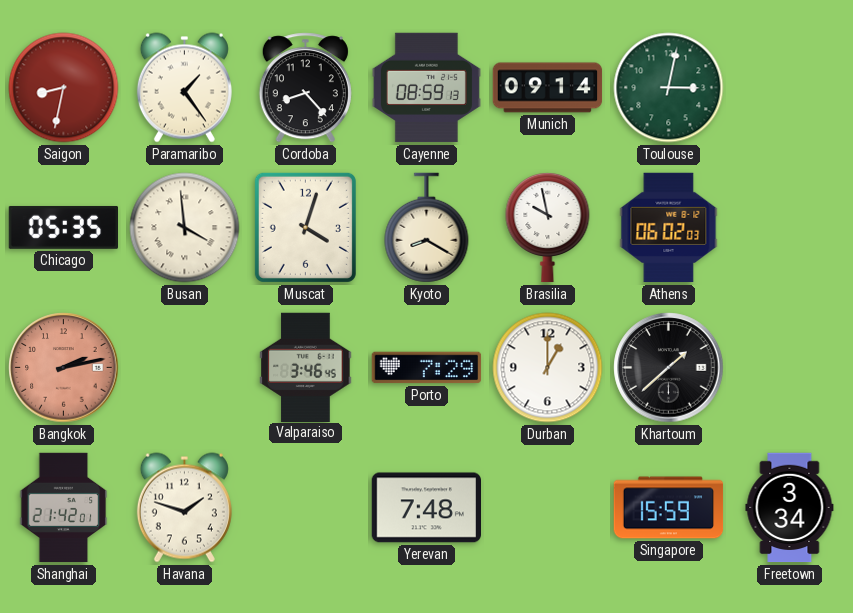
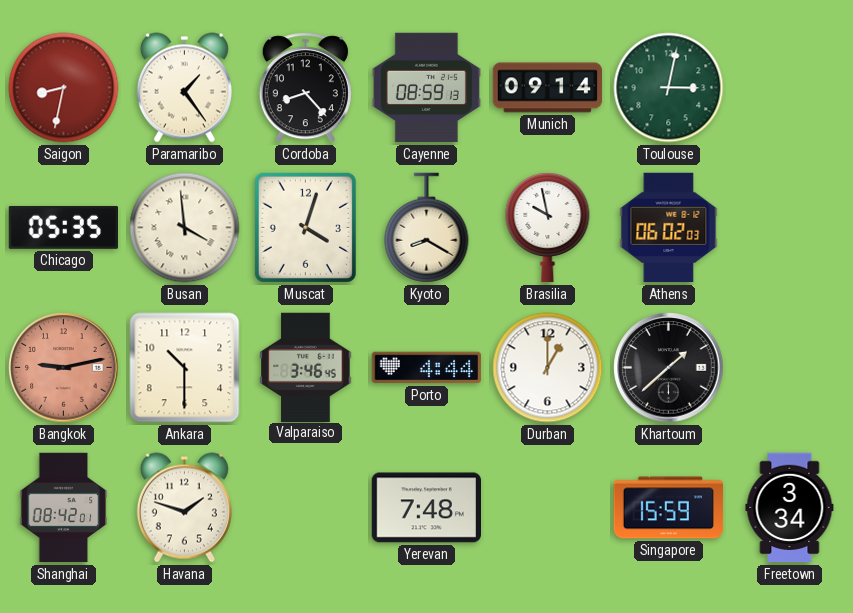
Bangkok: 2:13 -> 9:13 (64, 368)
Ankara: none -> 10:30 (185, 368)
Porto: 7:29 -> 4:44 (427, 368)
Shanghai: 21:42 -> 08:42 (64, 508)
